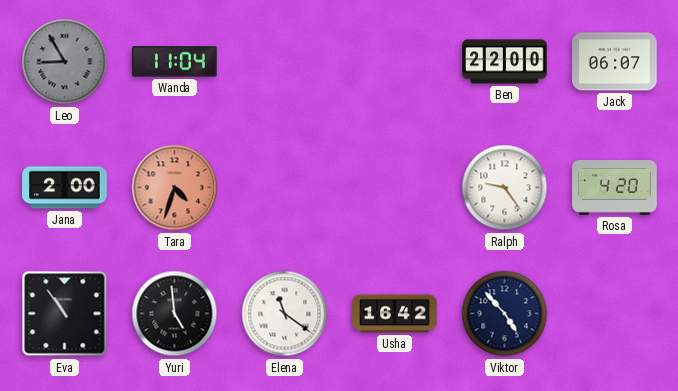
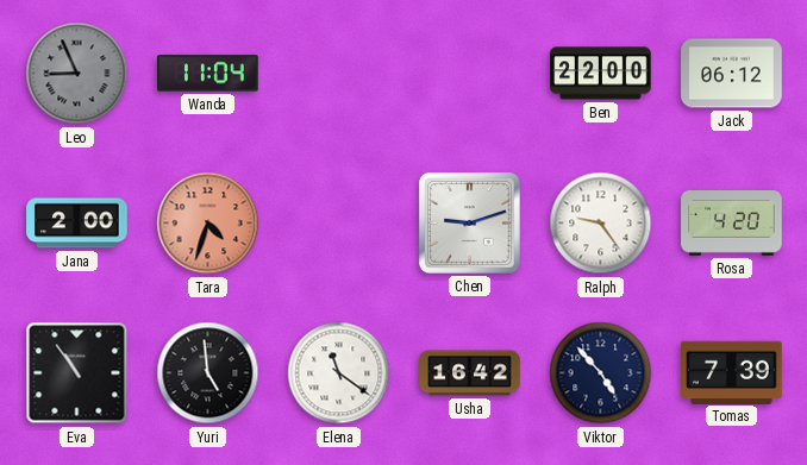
Leo: 8:55 -> 8:56 (77, 74)
Jack: 06:07 -> 06:12 (732, 74)
Chen: none -> 9:12 (469, 222)
Tomas: none -> 7:39 (732, 372)
